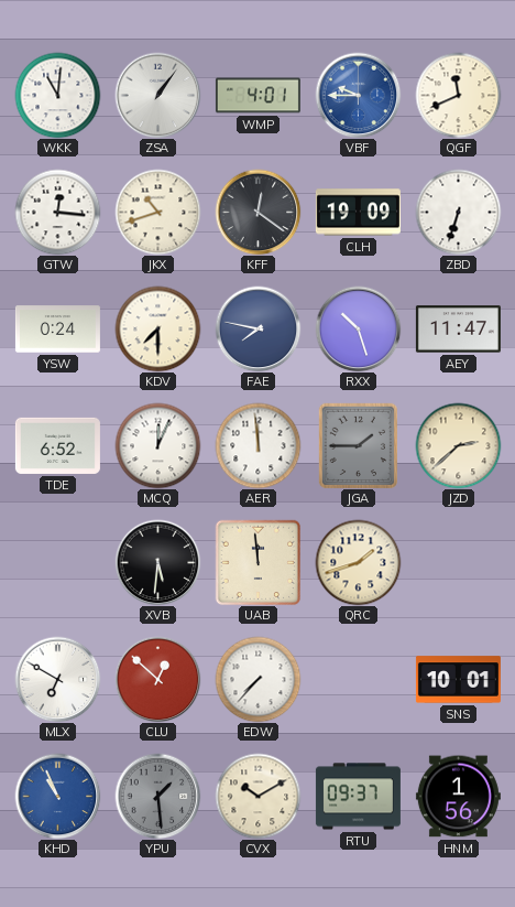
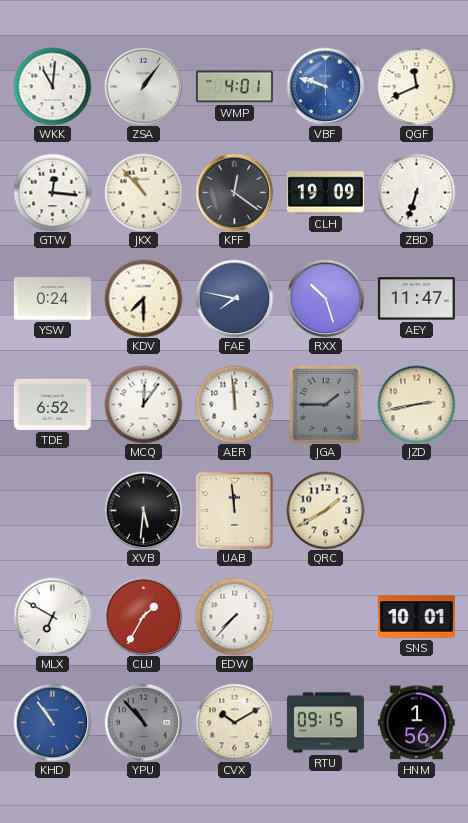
VBF: 9:45 -> 9:48 (325, 86)
JKX: 10:42 -> 10:53 (143, 192)
MCQ: 12:04 -> 12:06 (143, 404)
JZD: 2:38 -> 2:43 (416, 404)
QRC: 1:42 -> 1:40 (325, 510)
CLU: 12:52 -> 1:35 (143, 616)
KHD: 10:56 -> 10:54 (52, 722)
YPU: 1:29 -> 10:53 (143, 722)
RTU: 09:37 -> 09:15 (325, 723)
